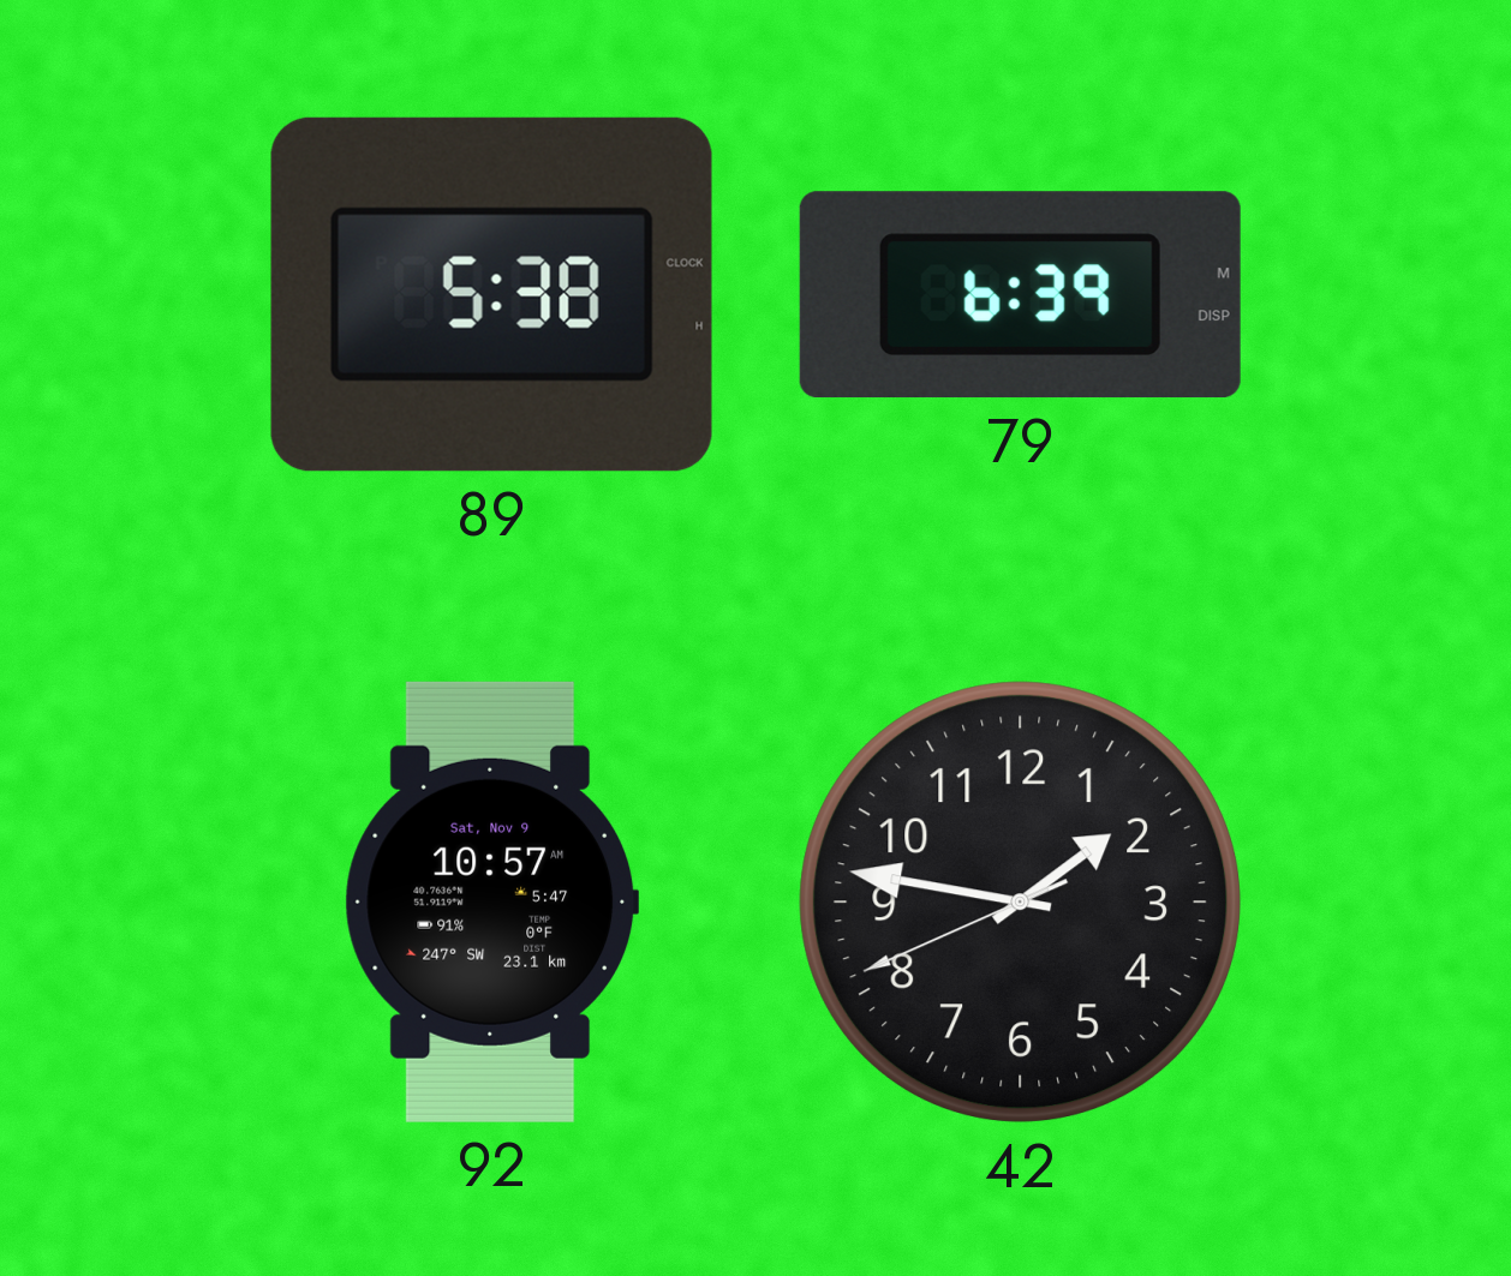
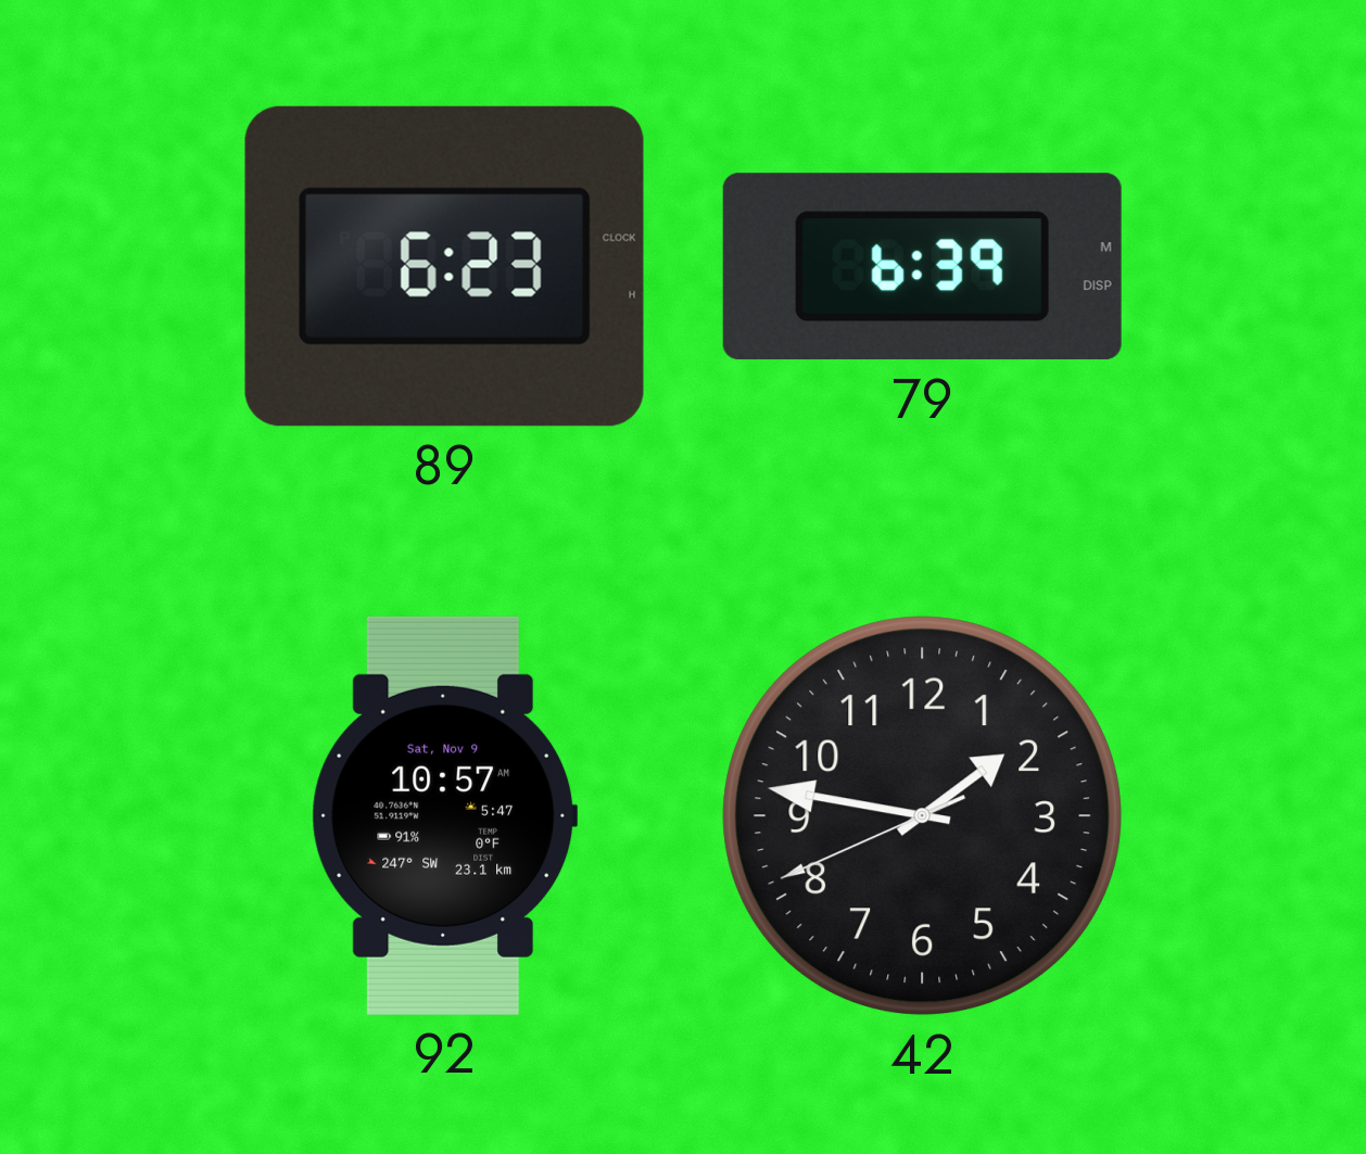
89: 5:38 -> 6:23 (444, 266)
